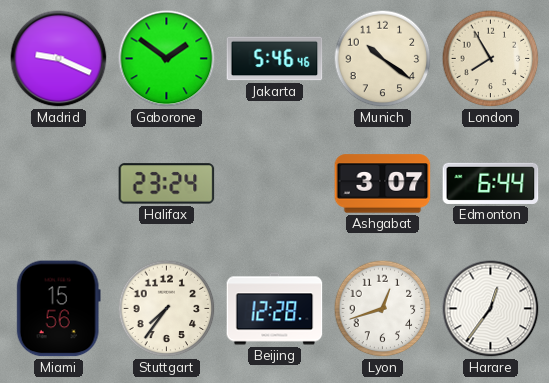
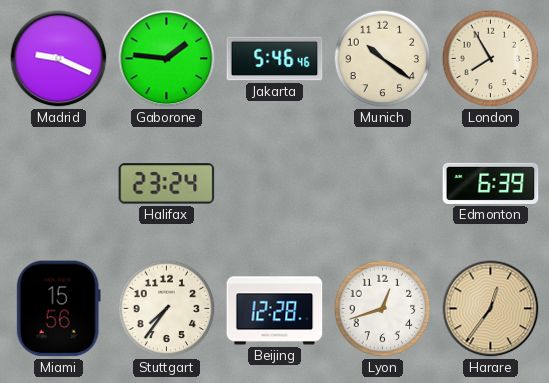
Gaborone: 1:51 -> 1:46 (167, 59)
Ashgabat: 3:07 -> none (383, 184)
Edmonton: 6:44 -> 6:39 (491, 183)
Harare dial: white -> champagne (491, 309)
